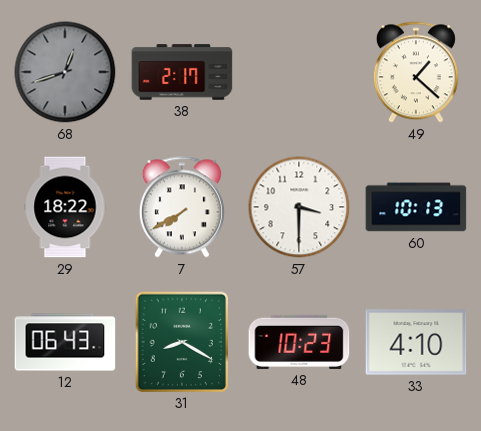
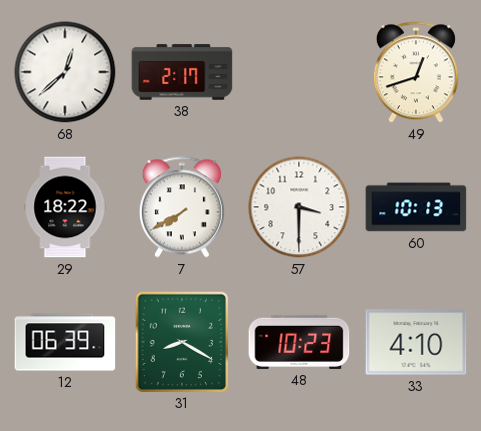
68: 12:42 -> 12:38 (65, 72)
68 dial: grey -> white (65, 72)
49: 1:22 -> 12:42 (416, 72)
12: 06:43 -> 06:39 (65, 342)
